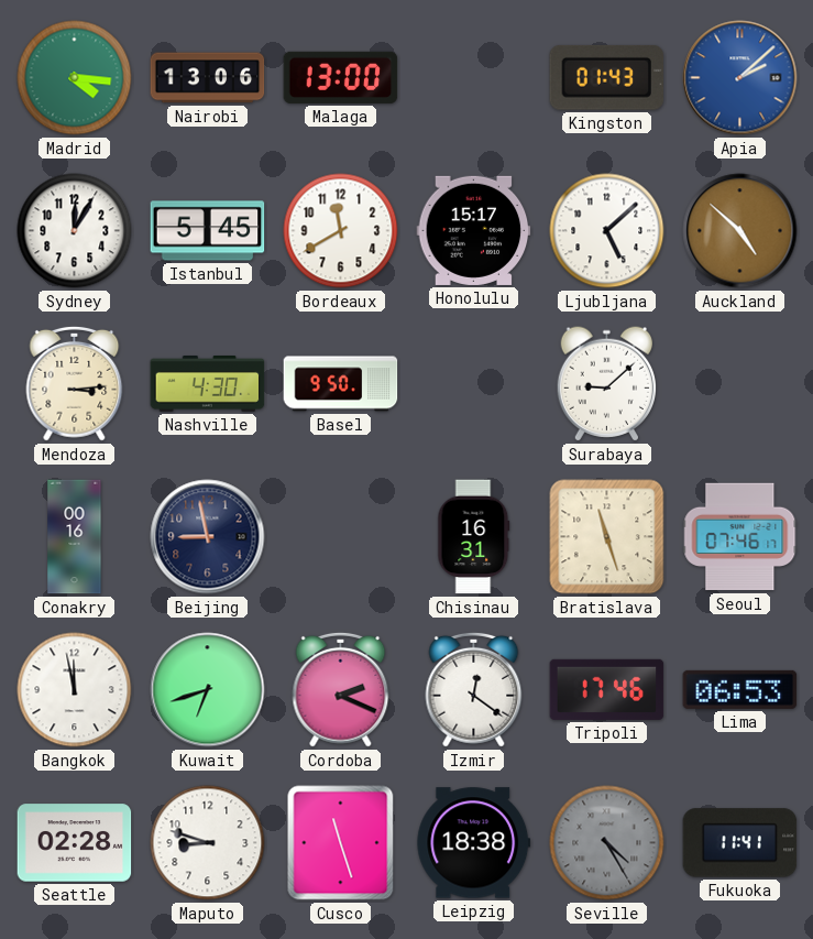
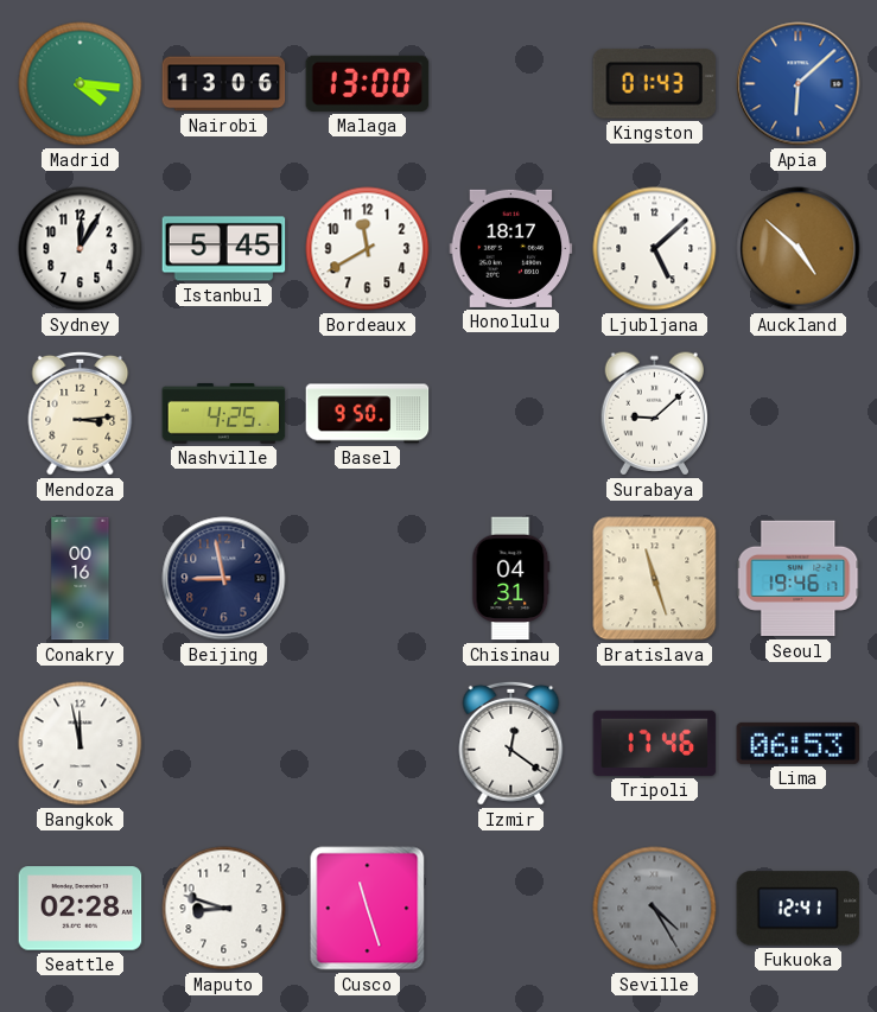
Apia: 2:08 -> 6:08 (799, 84)
Honolulu: 15:17 -> 18:17 (511, 248)
Nashville: 4:30 -> 4:25 (224, 414)
Chisinau: 16:31 -> 04:31 (511, 579)
Seoul: 07:46 -> 19:46 (799, 579)
Kuwait: 6:42 -> none (208, 690)
Cordoba: 2:19 -> none (341, 689)
Leipzig: 18:38 -> none (474, 843)
Fukuoka: 11:41 -> 12:41 (799, 909)
